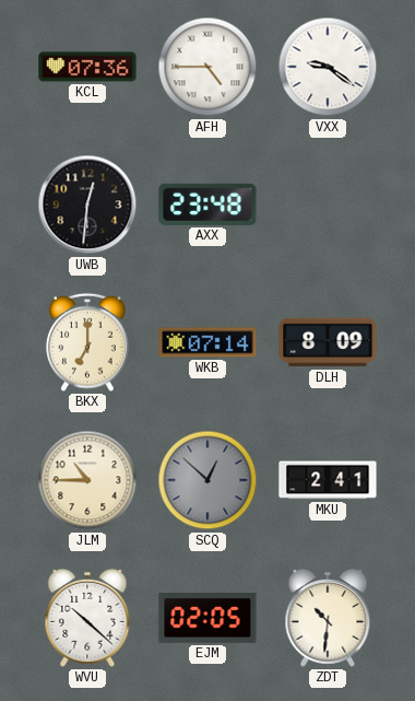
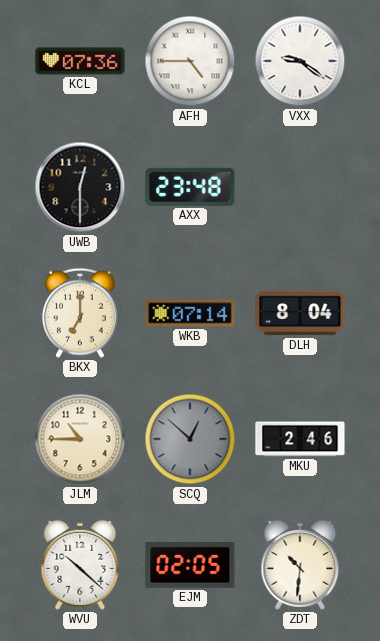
UWB: 12:31 -> 12:30 (80, 187)
DLH: 8:09 -> 8:04 (300, 313)
MKU: 2:41 -> 2:46 (300, 439)
